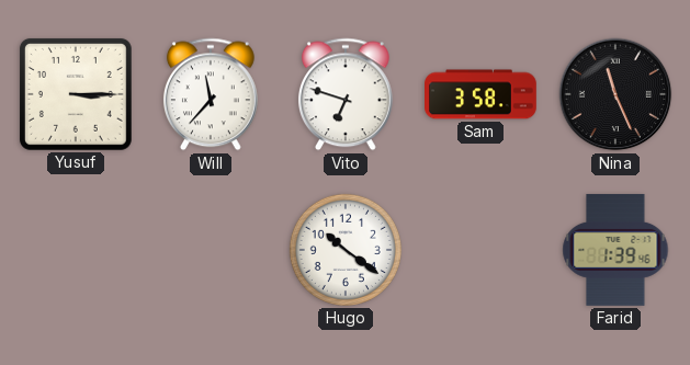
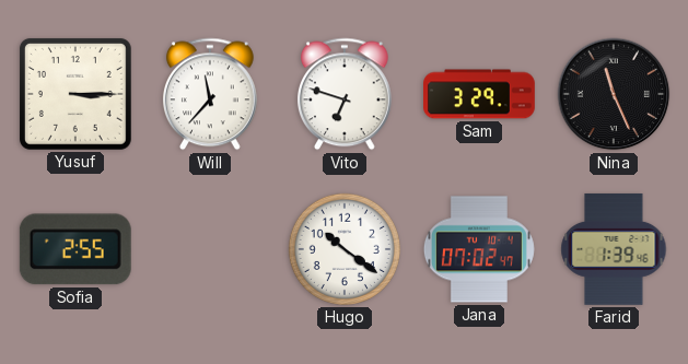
Sam: 3:58 -> 3:29 (480, 94)
Sofia: none -> 2:55 (75, 249)
Jana: none -> 07:02 (479, 249)
